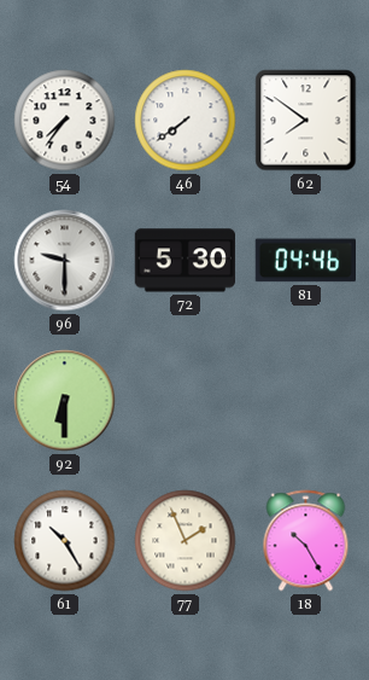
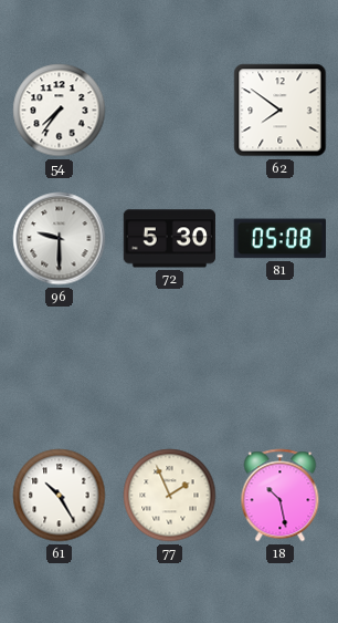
46: 7:39 -> none (186, 121)
81: 04:46 -> 05:08 (279, 239)
92: 6:30 -> none (65, 401)
18: 10:25 -> 10:28 (281, 496)
